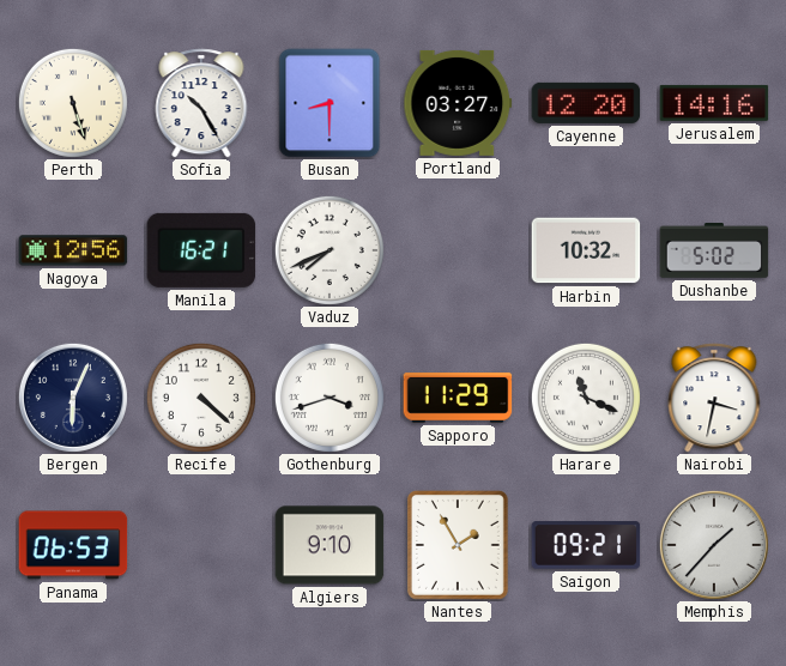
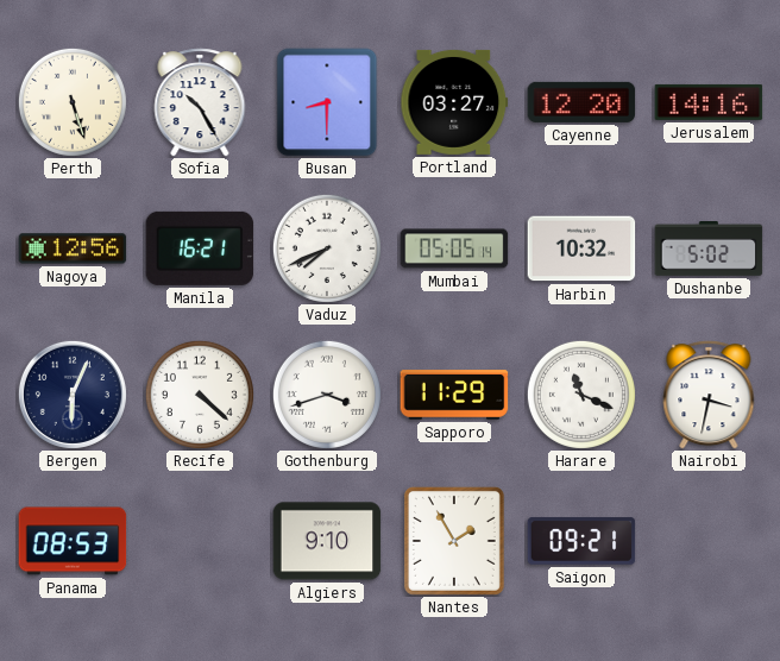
Mumbai: none -> 05:05 (454, 248)
Panama: 06:53 -> 08:53 (73, 541)
Memphis: 1:37 -> none (714, 545)
